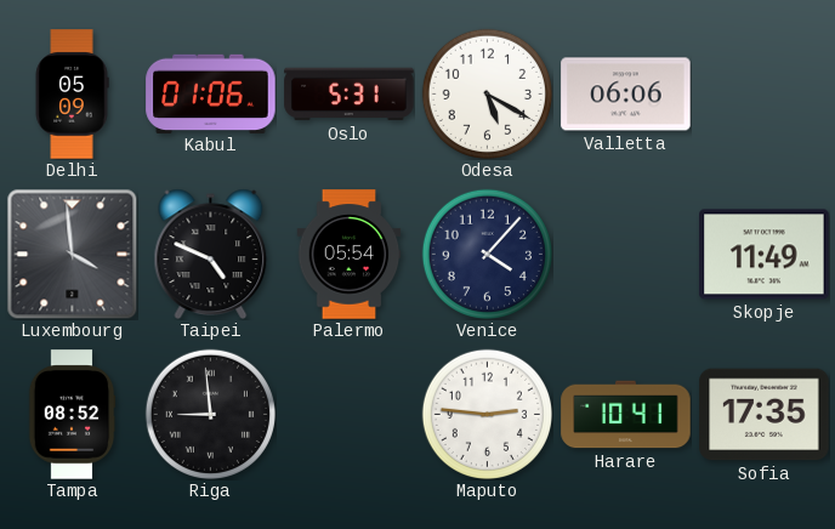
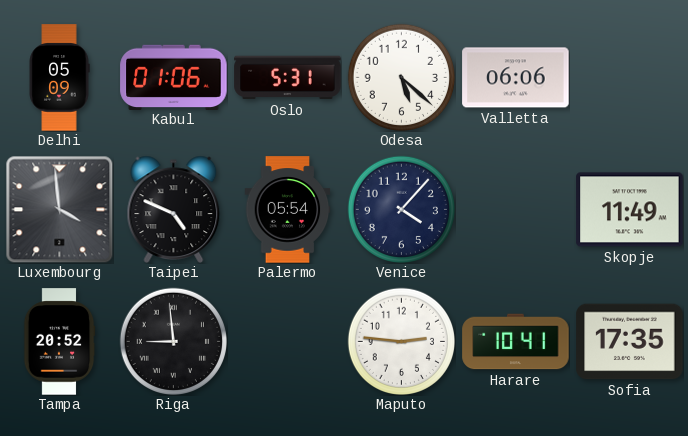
Odesa: 5:20 -> 5:22 (401, 77)
Tampa: 08:52 -> 20:52 (59, 342)
